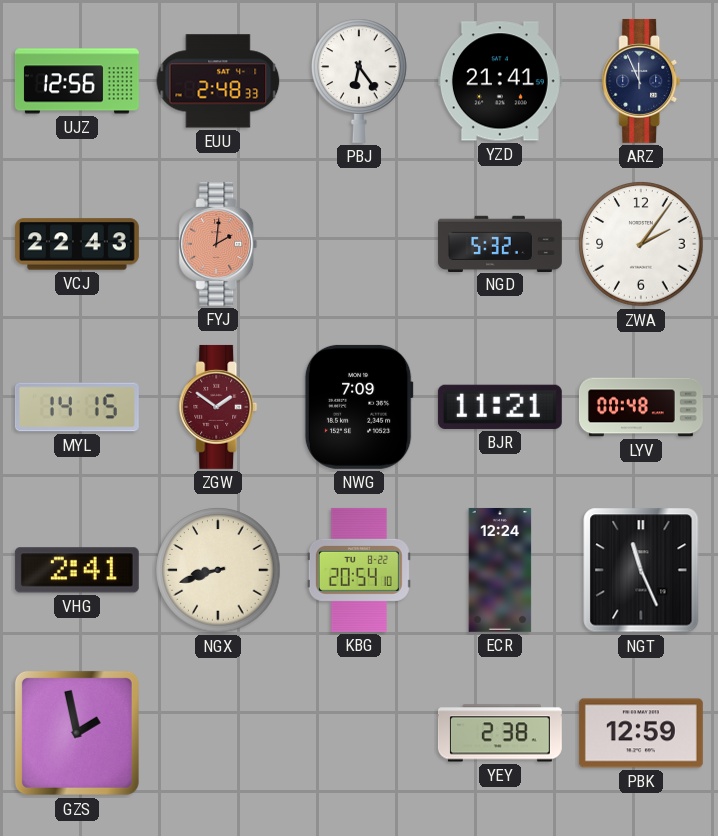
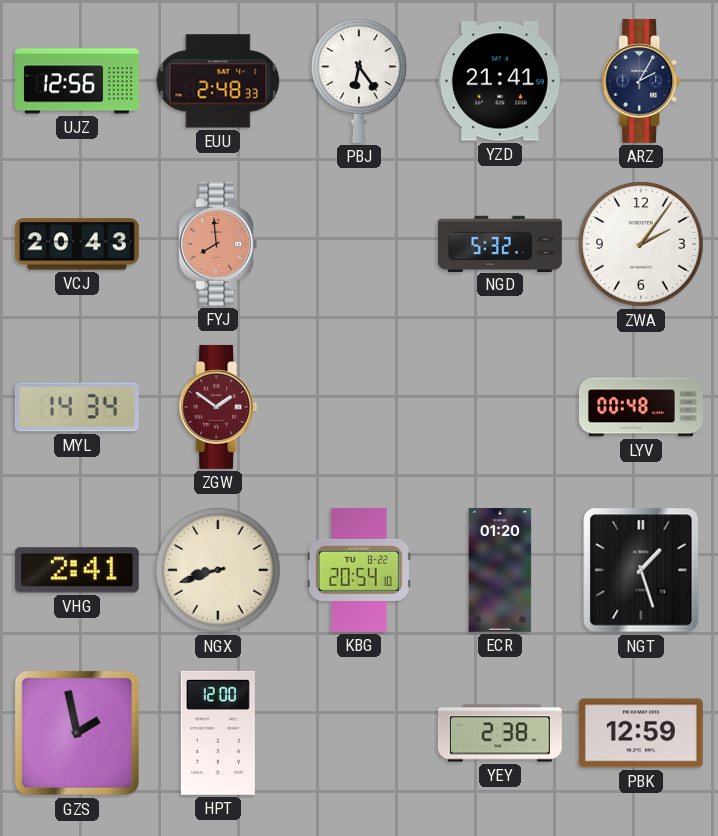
ARZ: 11:56 -> 2:05 (641, 81)
VCJ: 22:43 -> 20:43 (77, 244)
FYJ: 2:01 -> 7:59 (218, 244)
MYL: 14:15 -> 14:34 (77, 407)
NWG: 7:09 -> none (359, 407)
BJR: 11:21 -> none (500, 407)
ECR: 12:24 -> 01:20 (500, 570)
NGT: 11:26 -> 1:27 (641, 570)
HPT: none -> 12:00 (218, 733)
